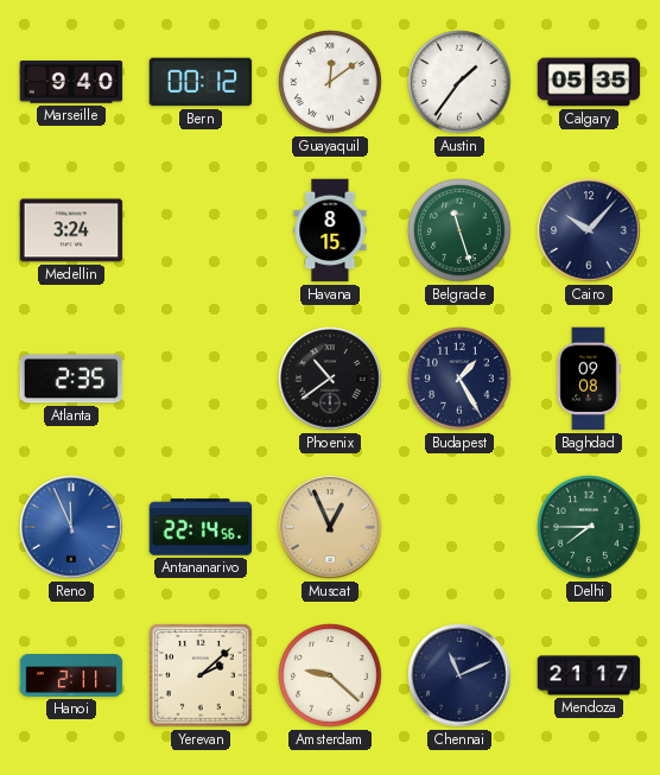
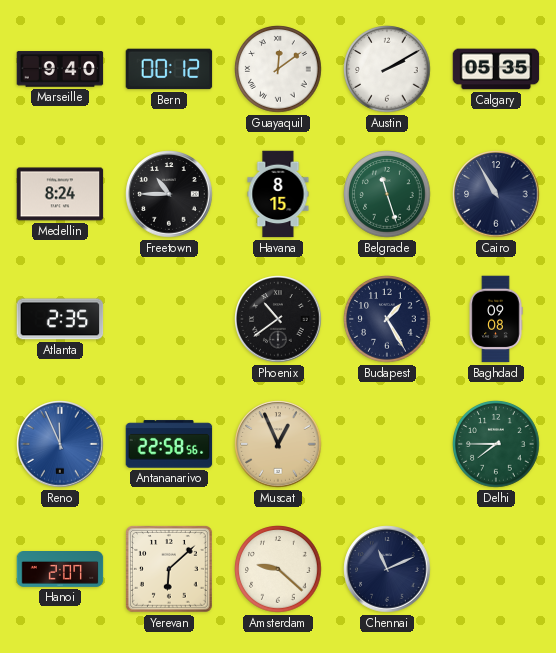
Austin: 1:36 -> 2:10 (387, 69)
Medellin: 3:24 -> 8:24 (60, 194)
Freetown: none -> 10:45 (169, 194)
Cairo: 10:07 -> 10:55 (496, 194)
Antananarivo: 22:14 -> 22:58 (169, 444)
Hanoi: 2:11 -> 2:07 (60, 570)
Yerevan: 2:08 -> 6:08 (169, 569)
Mendoza: 21:17 -> none (589, 675)
